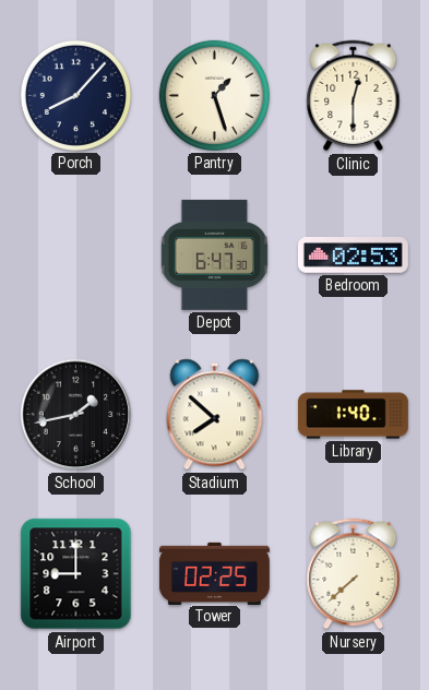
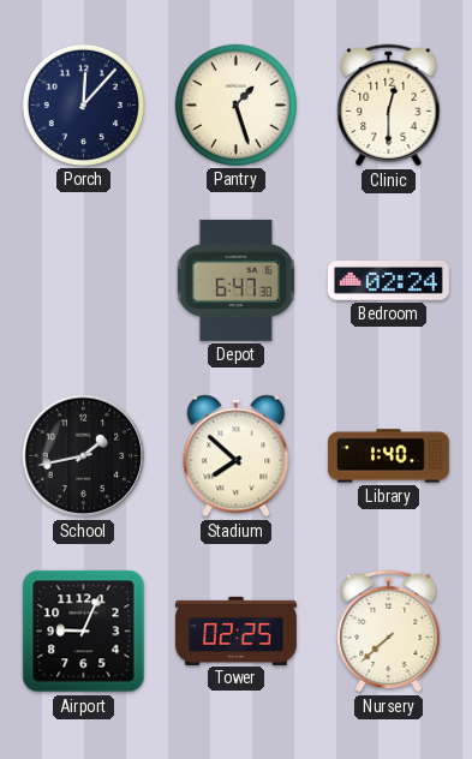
Porch: 8:07 -> 12:07 (83, 104)
Bedroom: 02:53 -> 02:24 (388, 281)
Airport: 9:00 -> 9:04 (84, 632)
